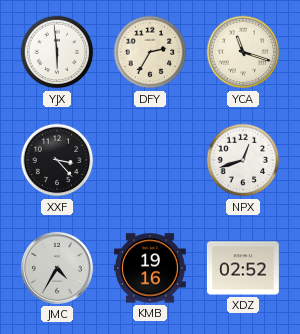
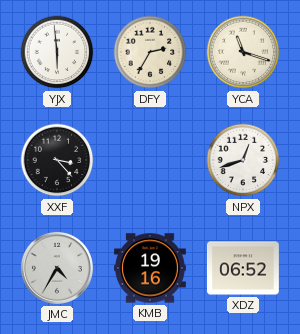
XDZ: 02:52 -> 06:52 (243, 268)
